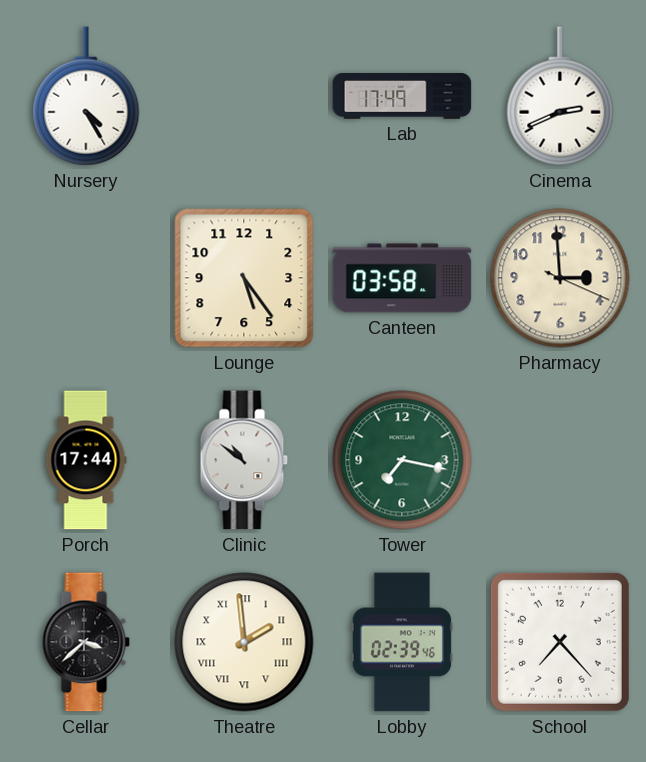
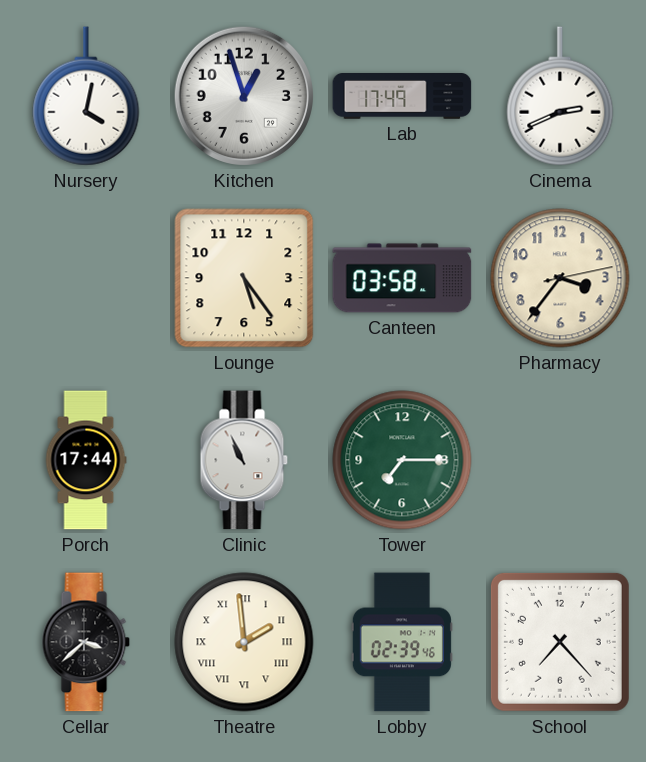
Nursery: 4:25 -> 4:02 (86, 96)
Kitchen: none -> 12:57 (244, 96)
Pharmacy: 2:59 -> 3:36 (560, 278)
Clinic: 10:51 -> 10:56 (244, 460)
Tower: 7:17 -> 7:15 (402, 460)
